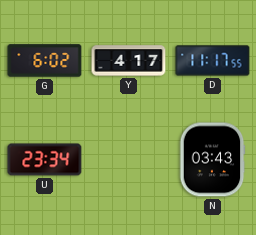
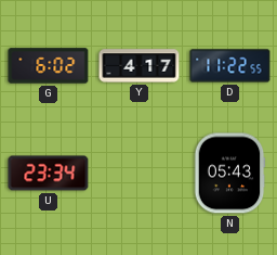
D: 11:17 -> 11:22 (230, 66)
N: 03:43 -> 05:43 (229, 174)
